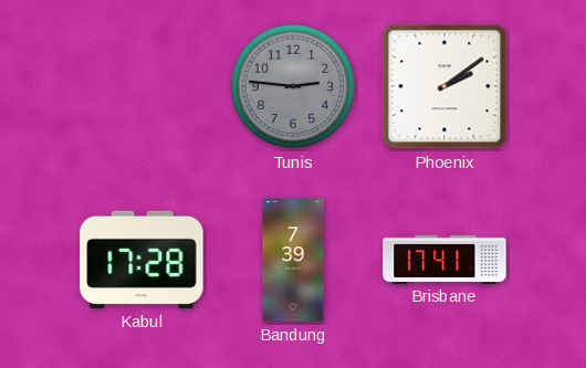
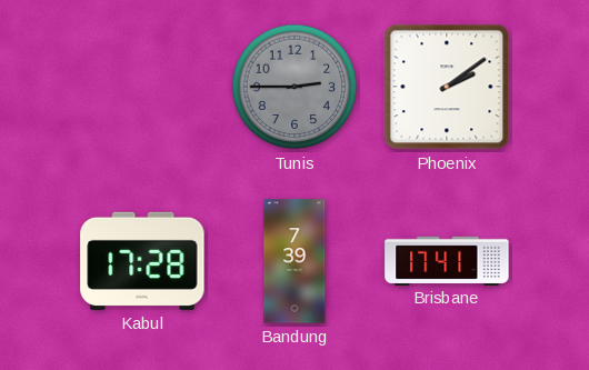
Tunis: 2:46 -> 2:45 (294, 87)
